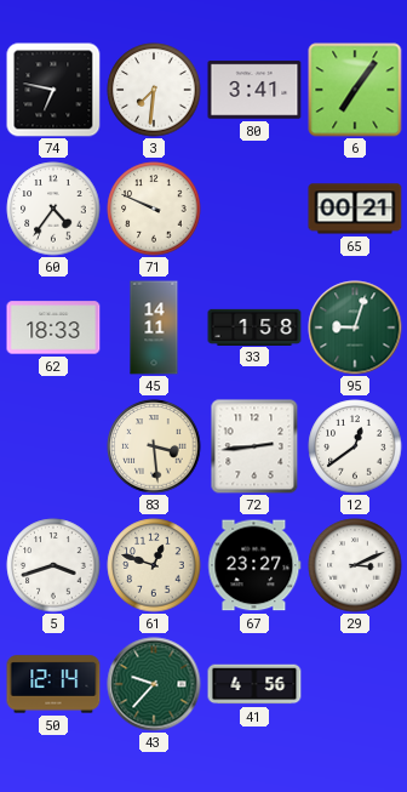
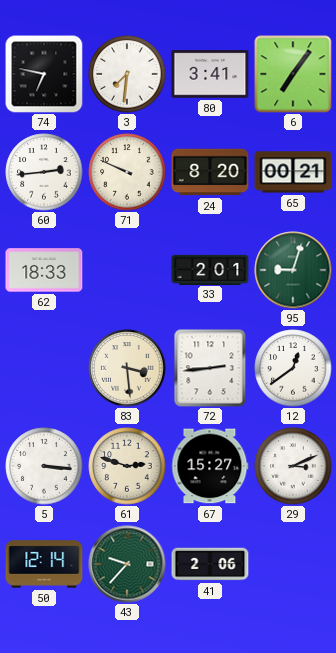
60: 4:36 -> 2:44 (44, 172)
24: none -> 8:20 (210, 172)
45: 14:11 -> none (154, 327)
33: 1:58 -> 2:01 (210, 269)
5: 3:42 -> 3:16 (44, 466)
61: 12:48 -> 2:48 (127, 466)
67: 23:27 -> 15:27 (210, 466)
41: 4:56 -> 2:06 (210, 564)
